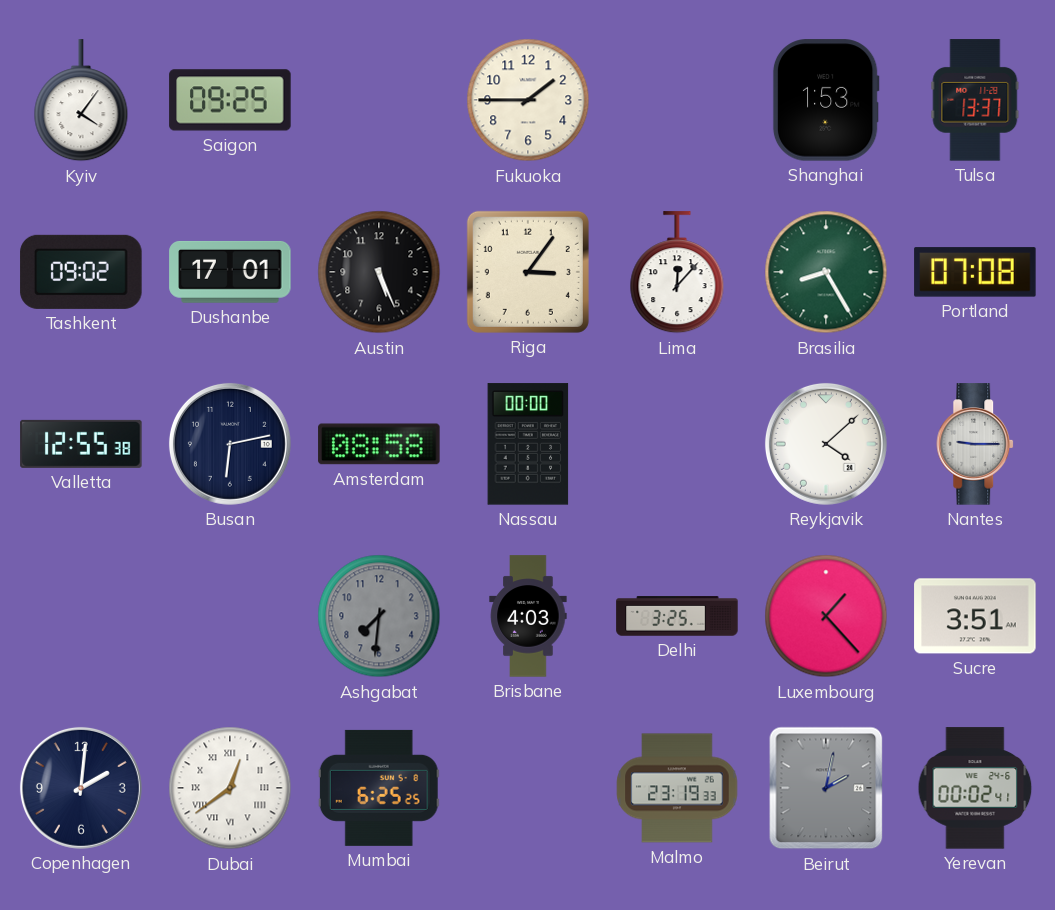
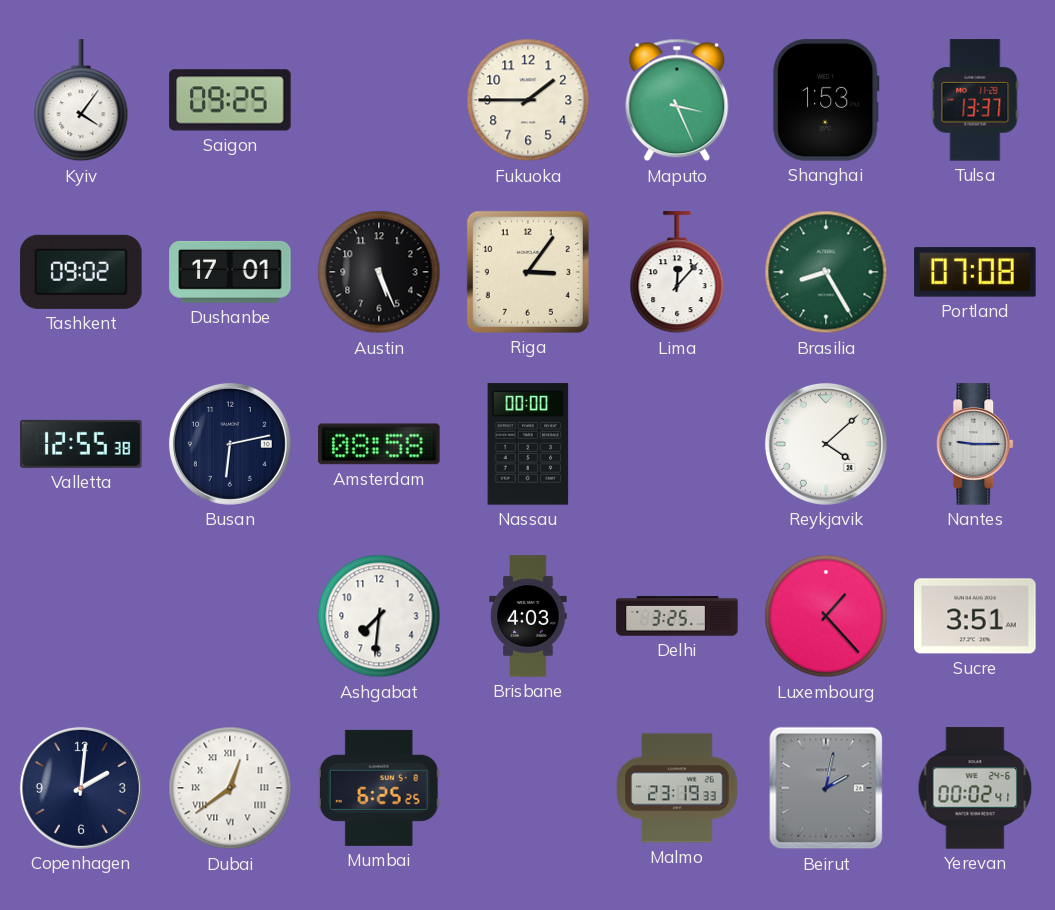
Maputo: none -> 3:26 (677, 100)
Ashgabat dial: grey -> white (379, 616)
